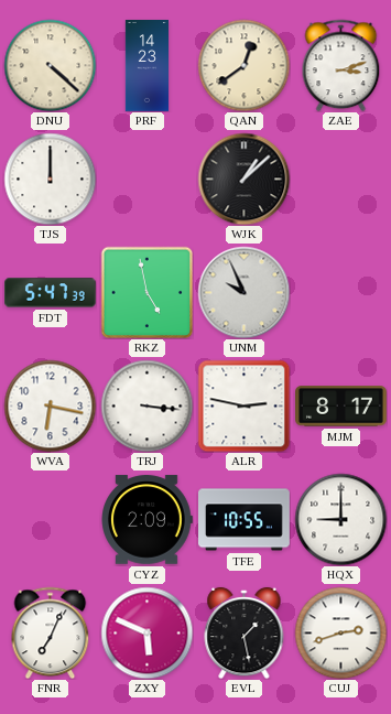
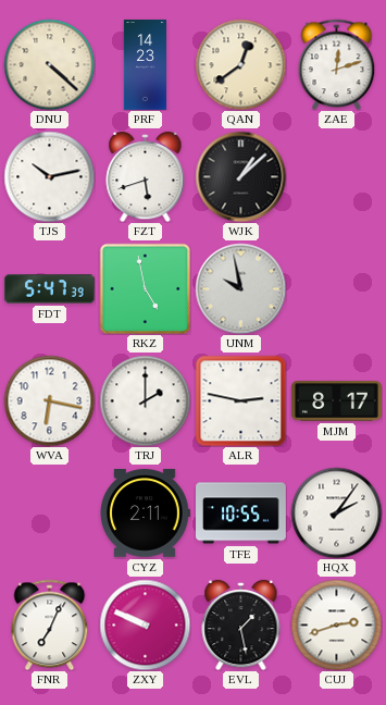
ZAE: 3:12 -> 12:12 (337, 64)
TJS: 12:00 -> 10:13 (49, 176)
FZT: none -> 5:42 (146, 176)
UNM: 9:56 -> 9:58 (240, 288)
TRJ: 3:16 -> 2:00 (145, 400)
CYZ: 2:09 -> 2:11 (145, 514)
HQX: 9:00 -> 2:06 (336, 512)
ZXY: 5:49 -> 9:49 (145, 624)
